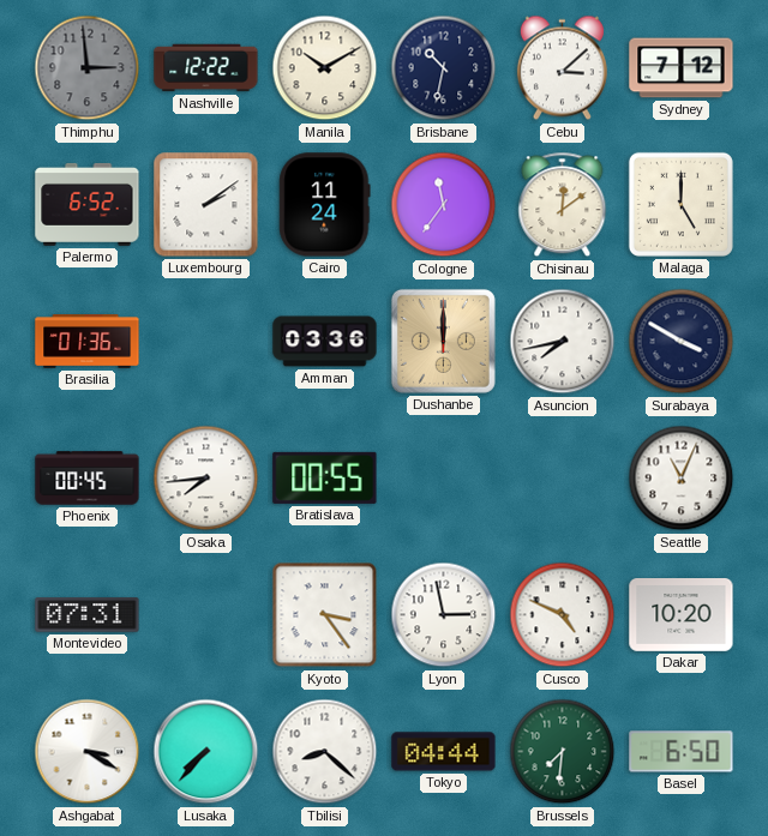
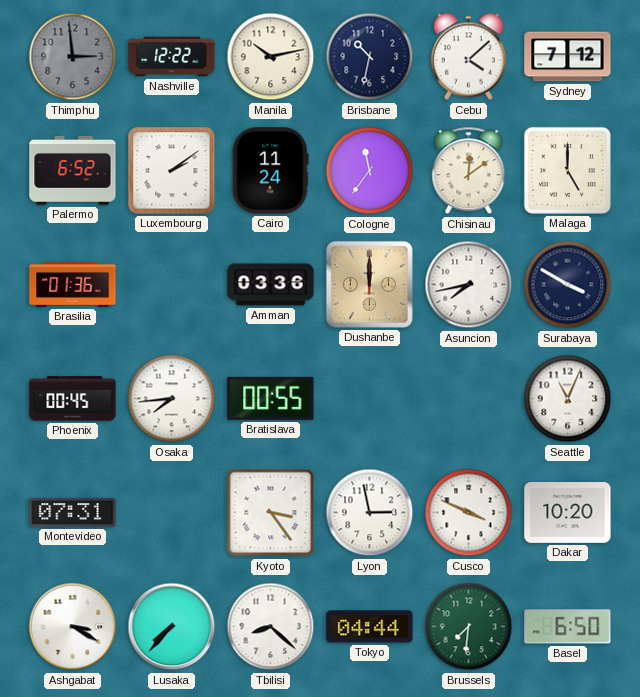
Manila: 10:10 -> 10:13 (271, 57)
Cebu: 3:08 -> 4:08 (468, 57)
Cusco: 4:49 -> 3:49 (469, 513)
